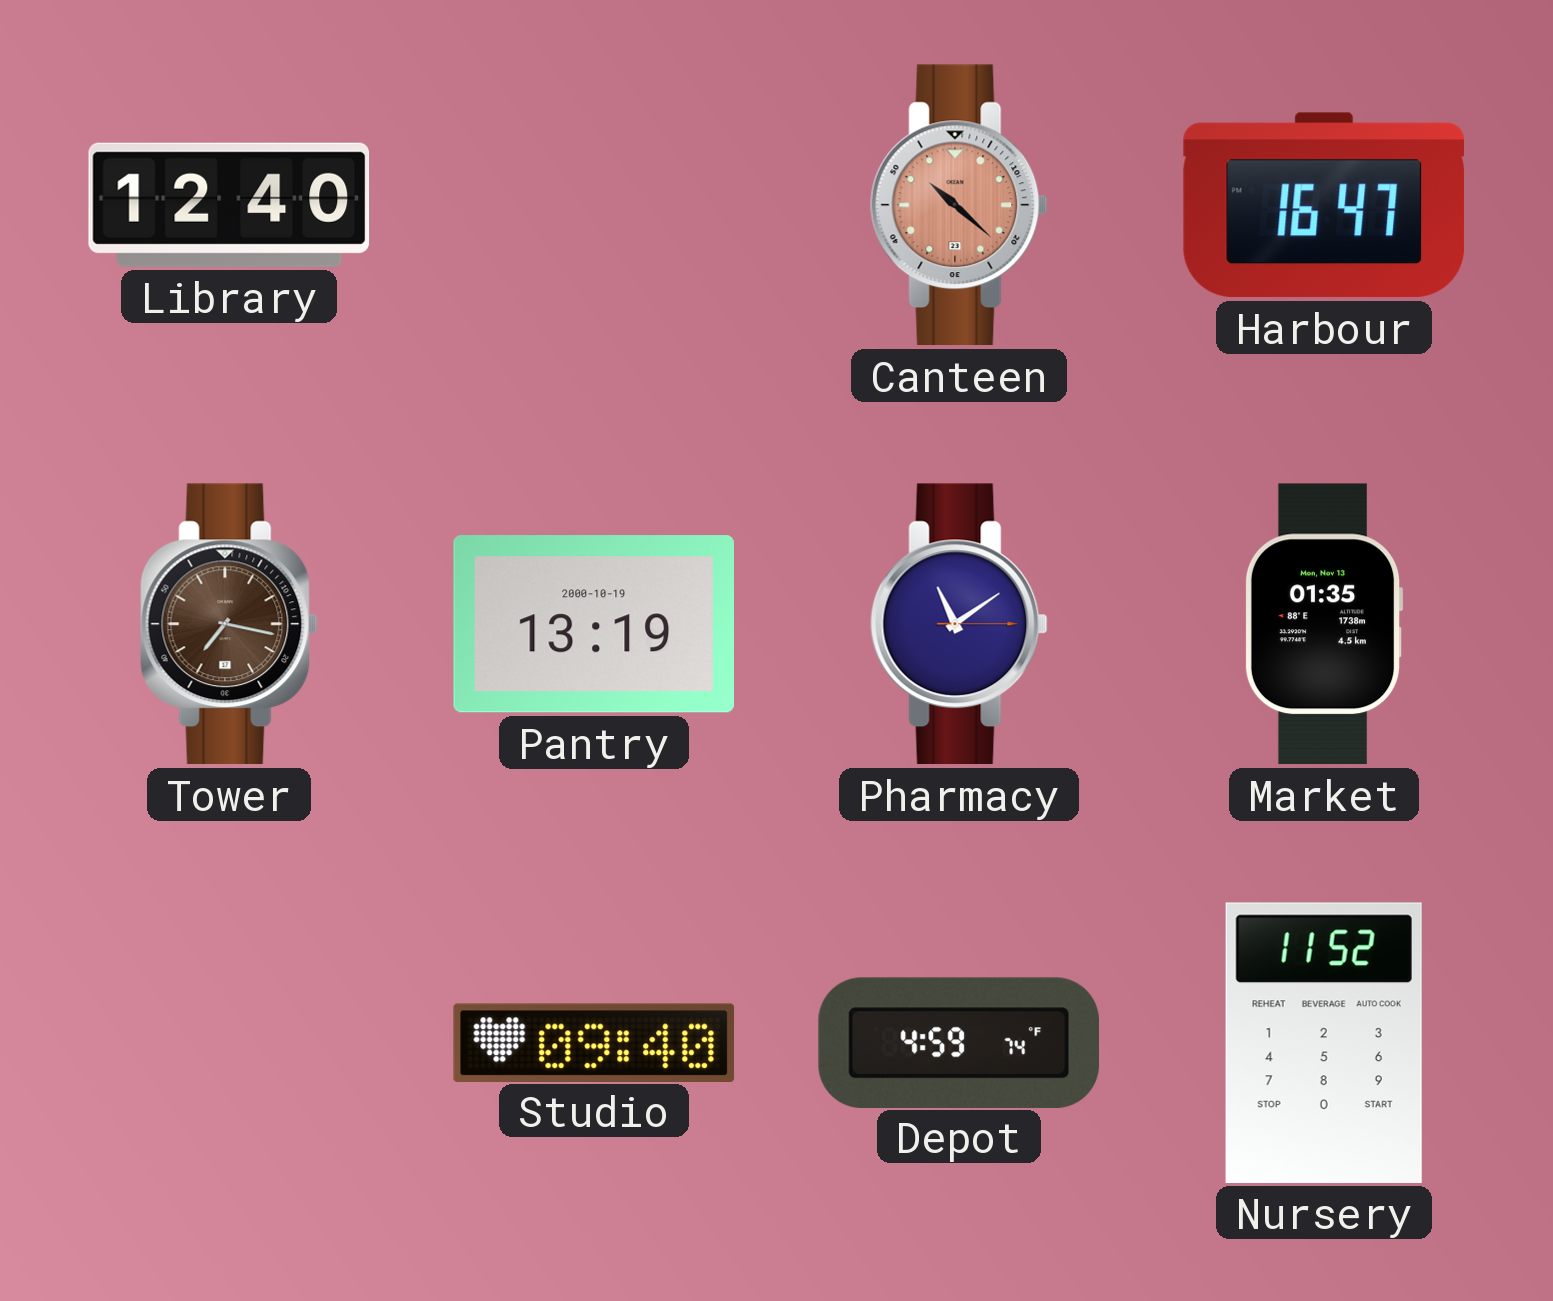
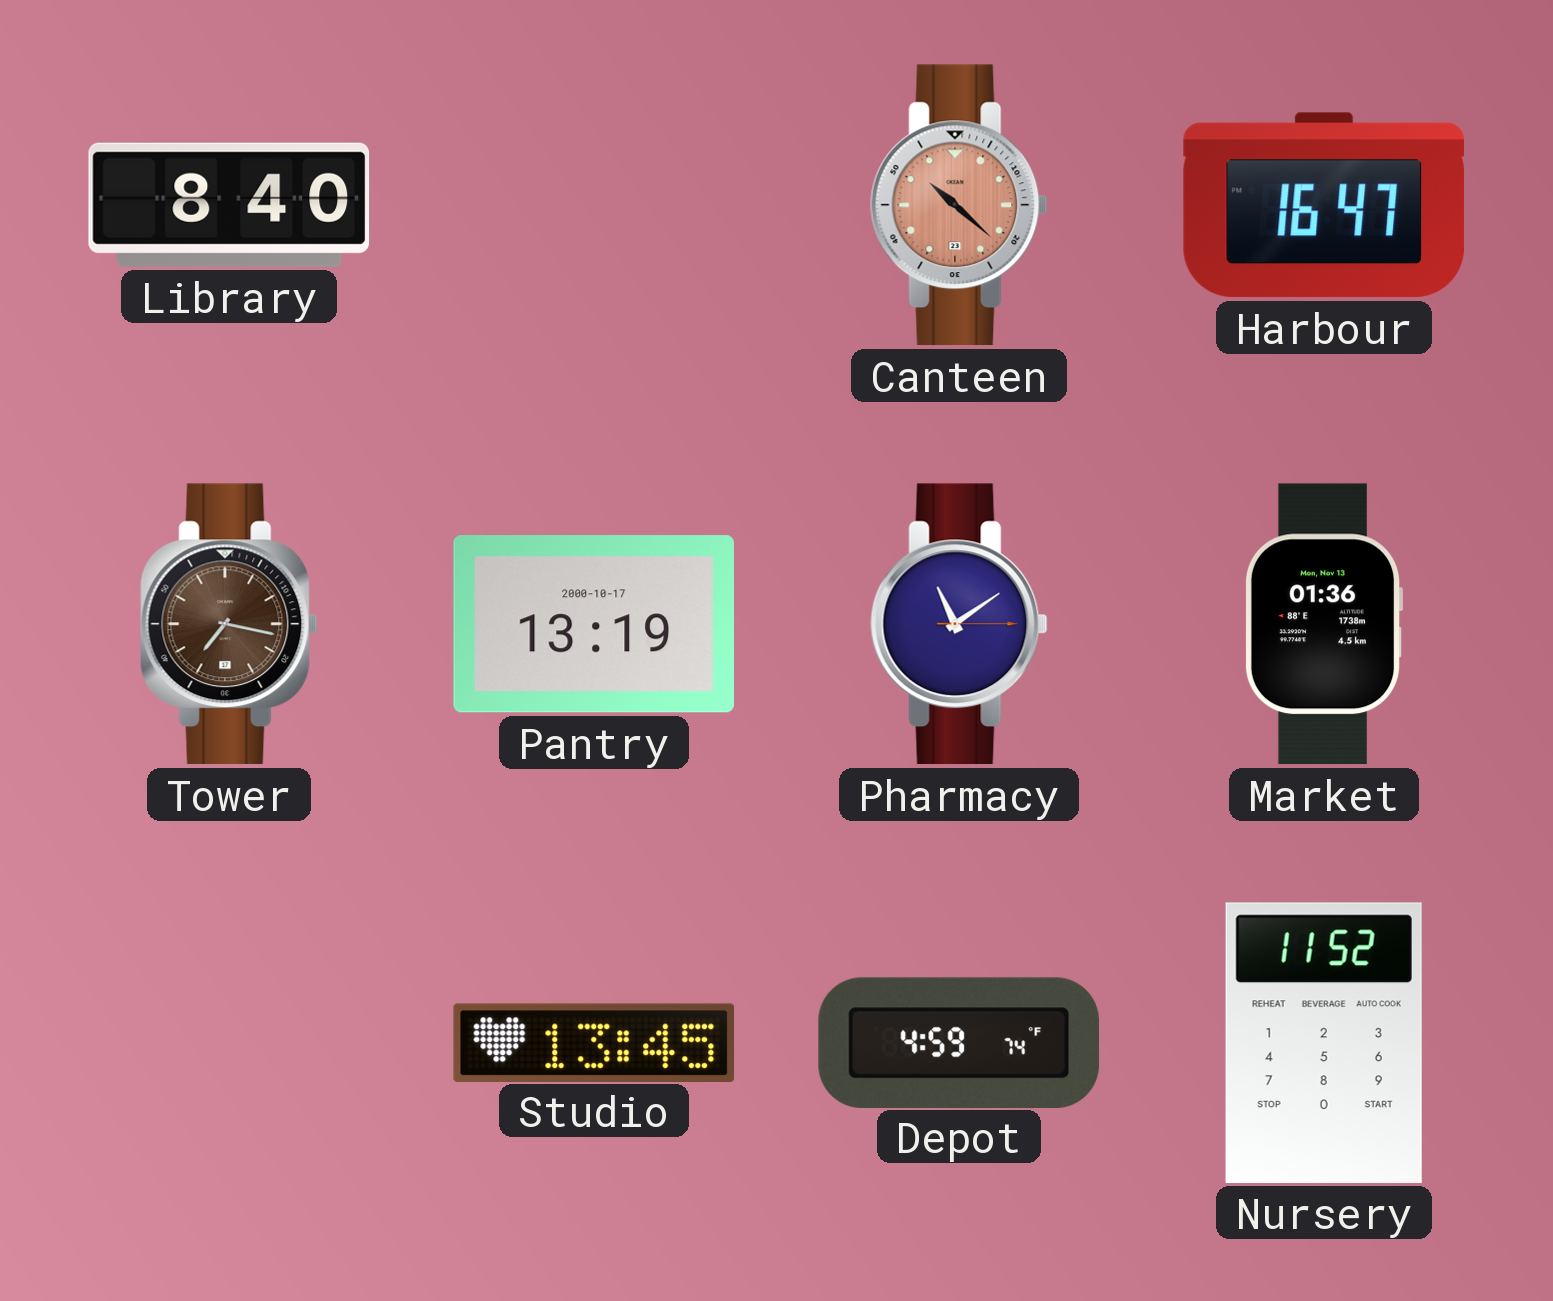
Library: 12:40 -> 8:40 (229, 205)
Pantry date: 2000-10-19 -> 2000-10-17 (593, 624)
Market: 01:35 -> 01:36 (1324, 624)
Studio: 09:40 -> 13:45 (594, 1042)
